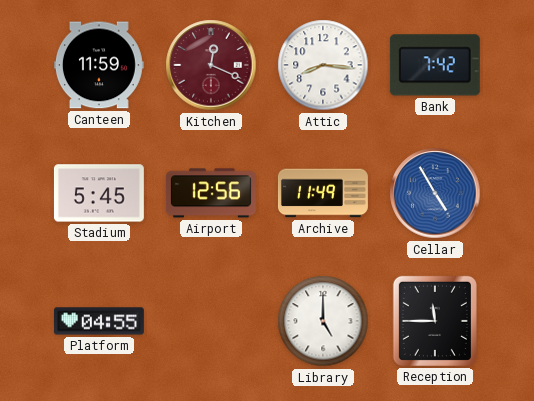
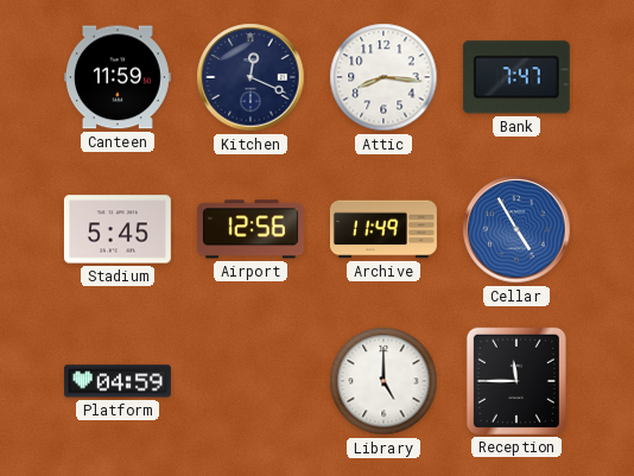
Kitchen dial: burgundy -> navy (251, 77)
Bank: 7:42 -> 7:47 (516, 77)
Platform: 04:55 -> 04:59 (118, 381)
